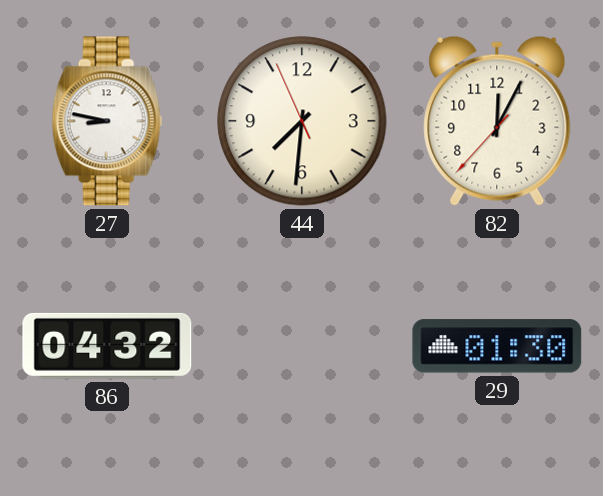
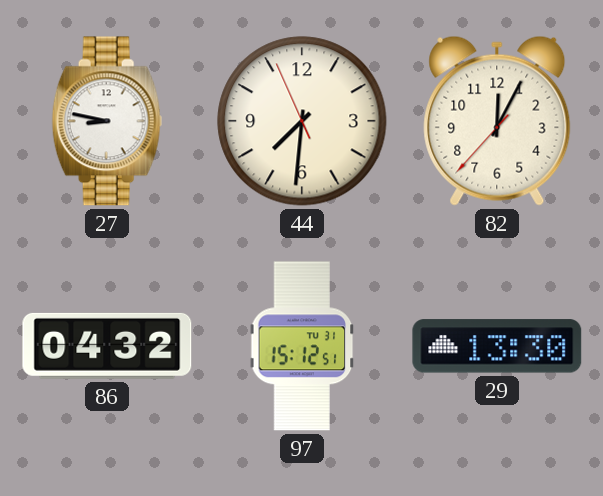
97: none -> 15:12 (302, 346)
29: 01:30 -> 13:30 (497, 346)
